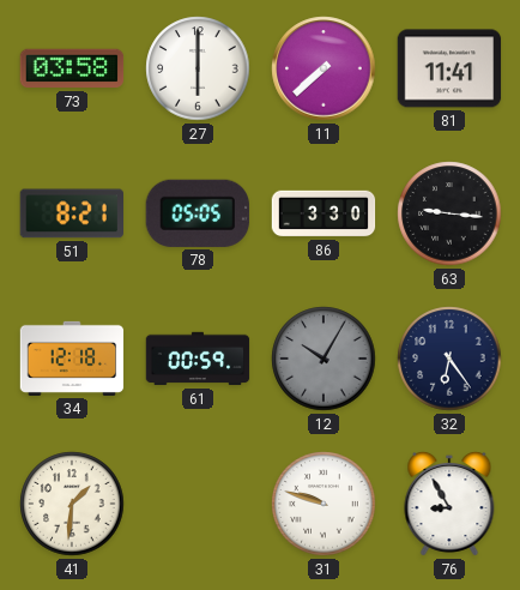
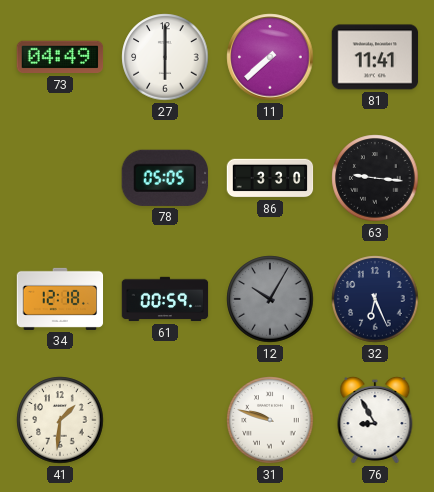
73: 03:58 -> 04:49 (60, 57)
51: 8:21 -> none (71, 213)
32: 6:24 -> 6:26 (375, 299)
